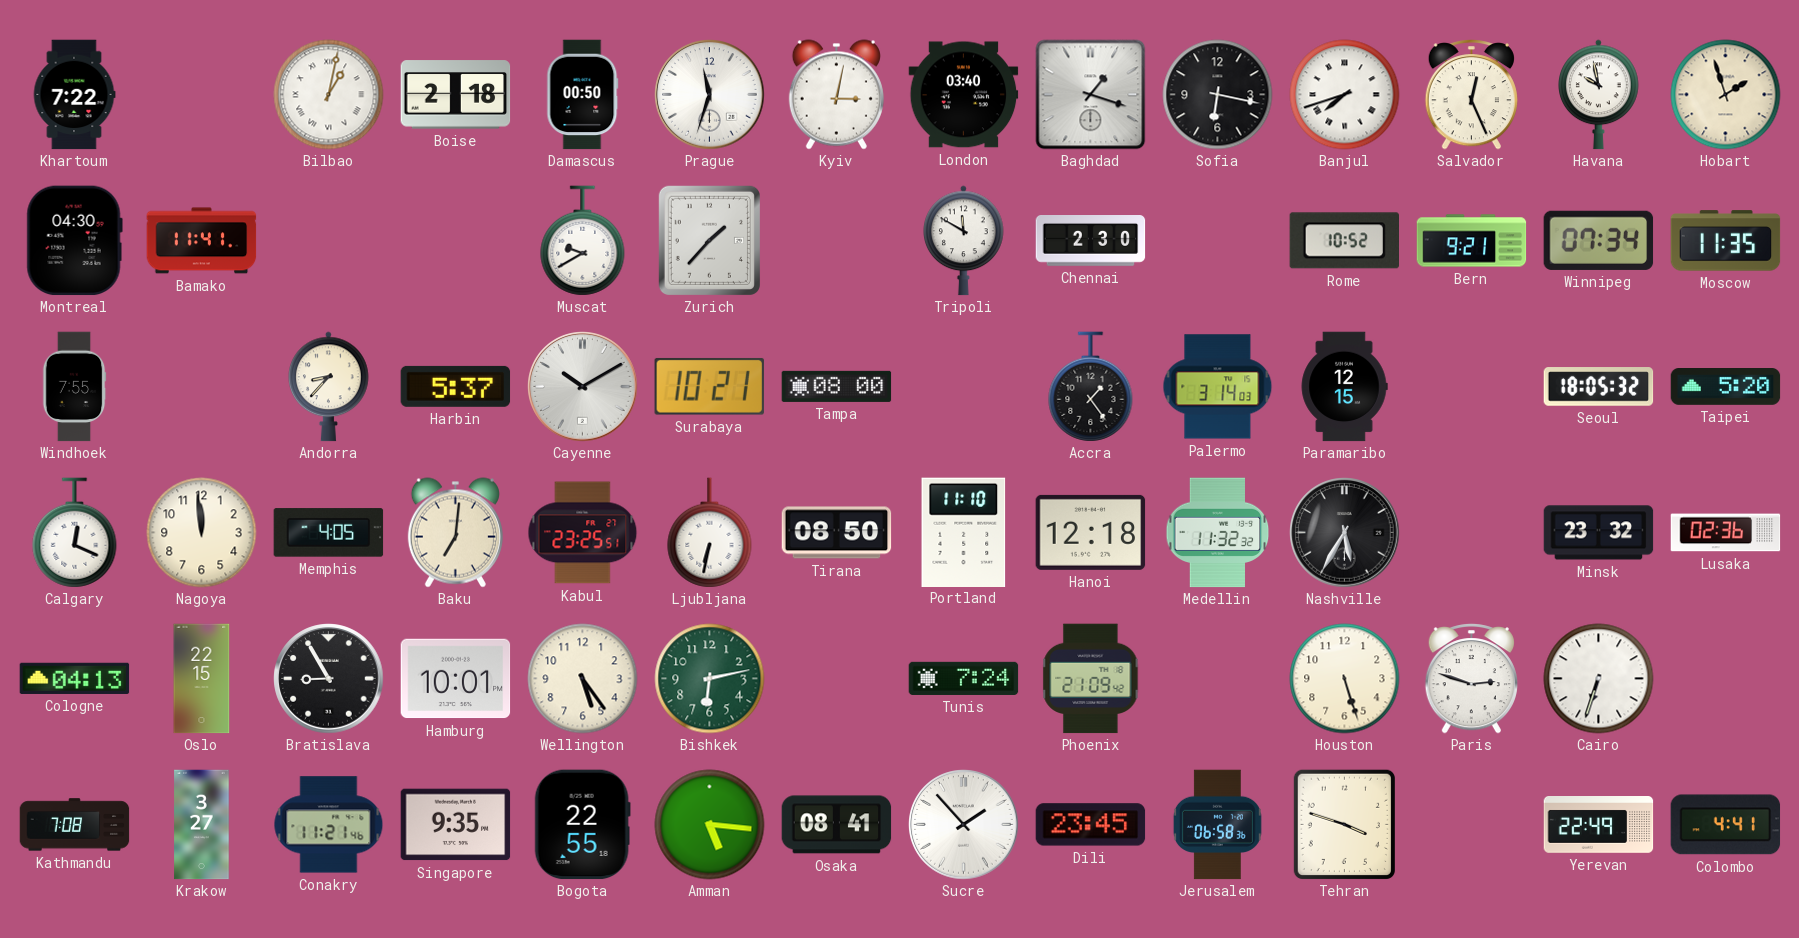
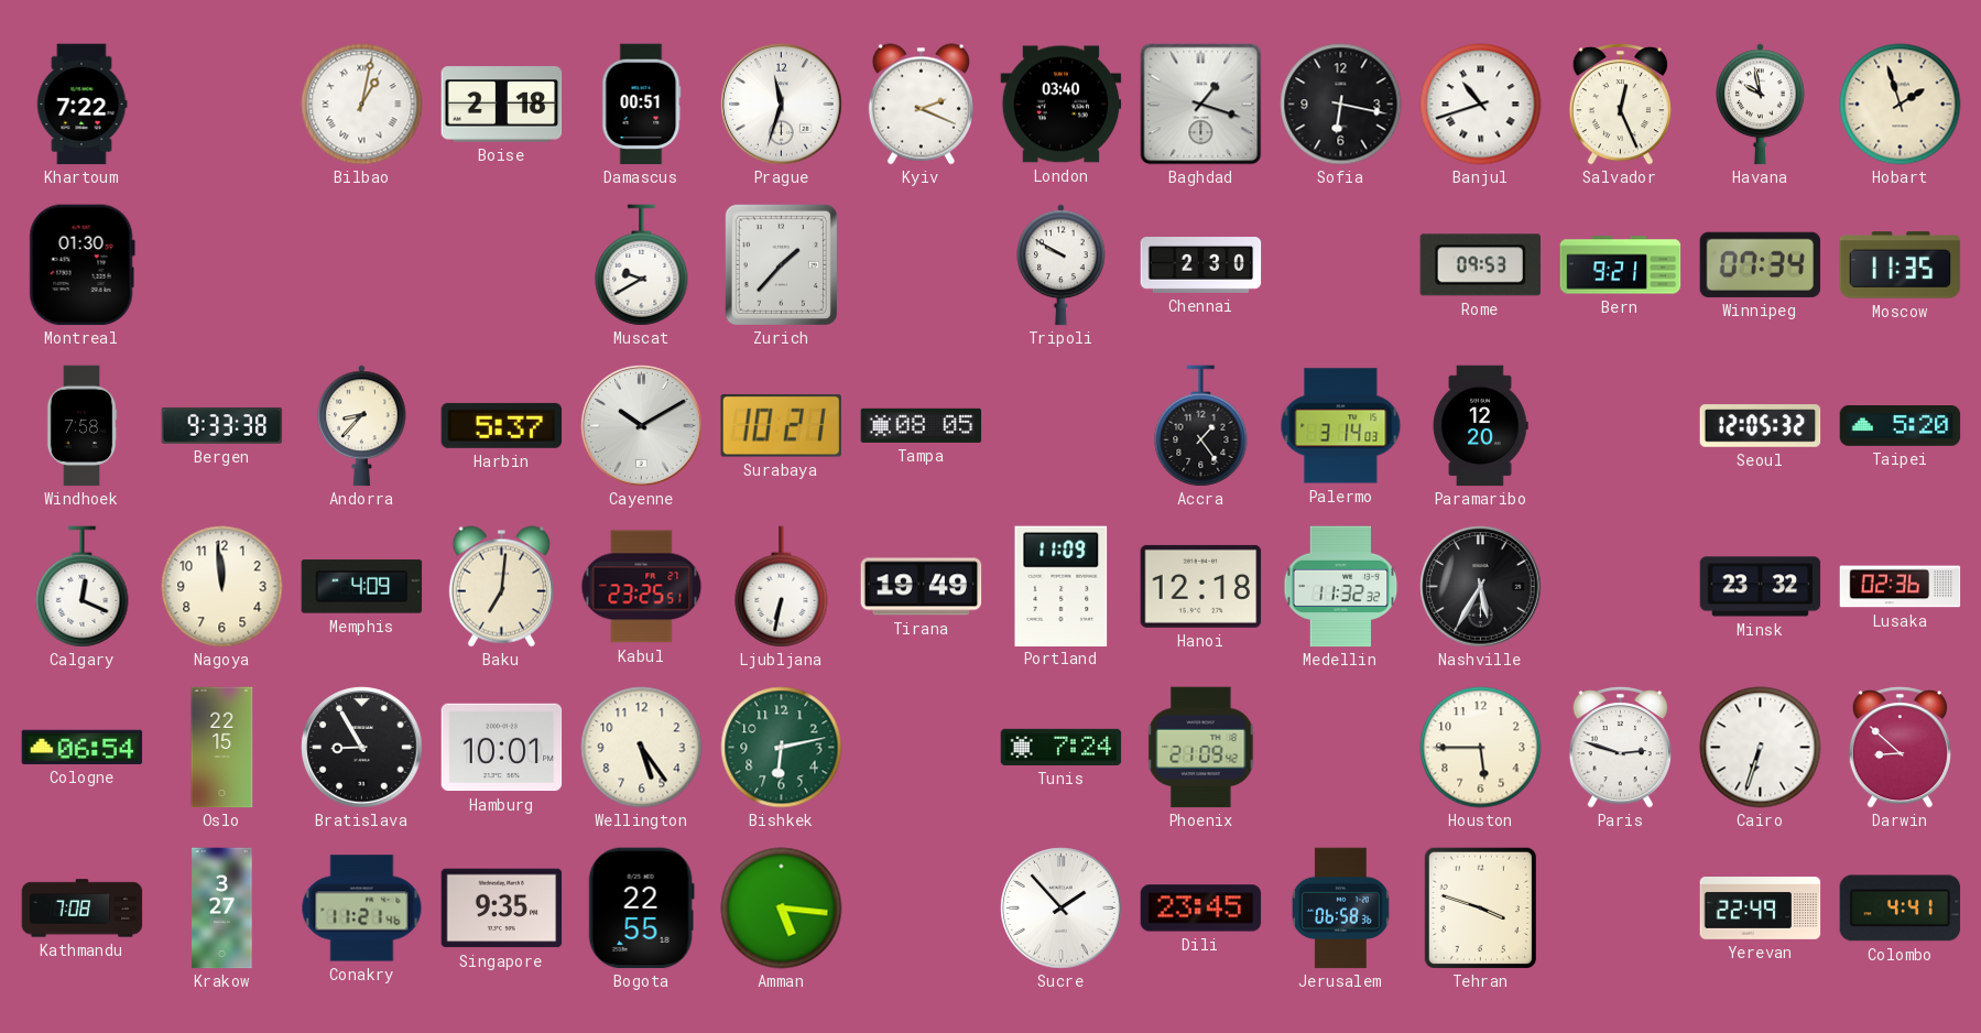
Damascus: 00:50 -> 00:51 (642, 105)
Kyiv: 3:02 -> 2:19 (921, 105)
Banjul: 7:42 -> 10:42 (1481, 105)
Montreal: 04:30 -> 01:30 (81, 265)
Bamako: 11:41 -> none (202, 241)
Tripoli: 11:50 -> 9:50 (1062, 265)
Rome: 10:52 -> 09:53 (1480, 265)
Windhoek: 7:55 -> 7:58 (81, 426)
Bergen: none -> 9:33 (222, 425)
Tampa: 08:00 -> 08:05 (922, 425)
Paramaribo: 12:15 -> 12:20 (1480, 426)
Seoul: 18:05 -> 12:05 (1761, 426)
Memphis: 4:05 -> 4:09 (362, 587)
Tirana: 08:50 -> 19:49 (922, 587)
Portland: 11:10 -> 11:09 (1062, 586)
Cologne: 04:13 -> 06:54 (83, 747)
Houston: 5:27 -> 5:45 (1481, 748)
Darwin: none -> 8:52 (1900, 748)
Osaka: 08:41 -> none (837, 825)
